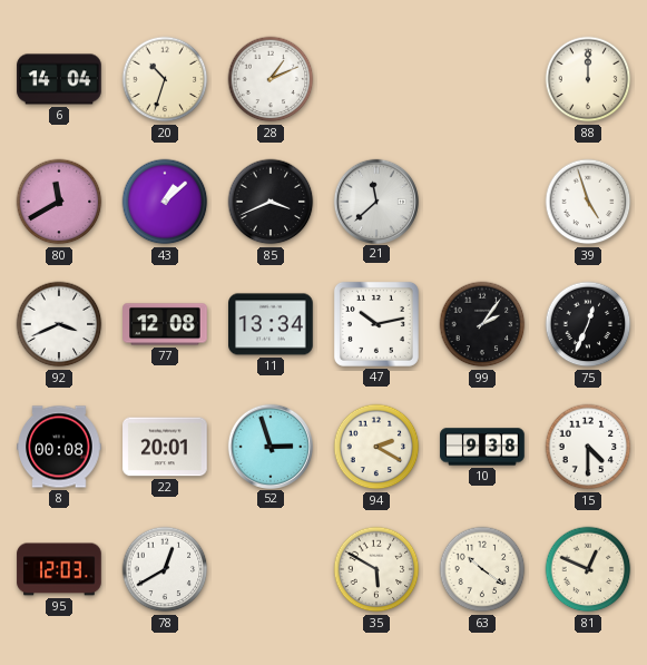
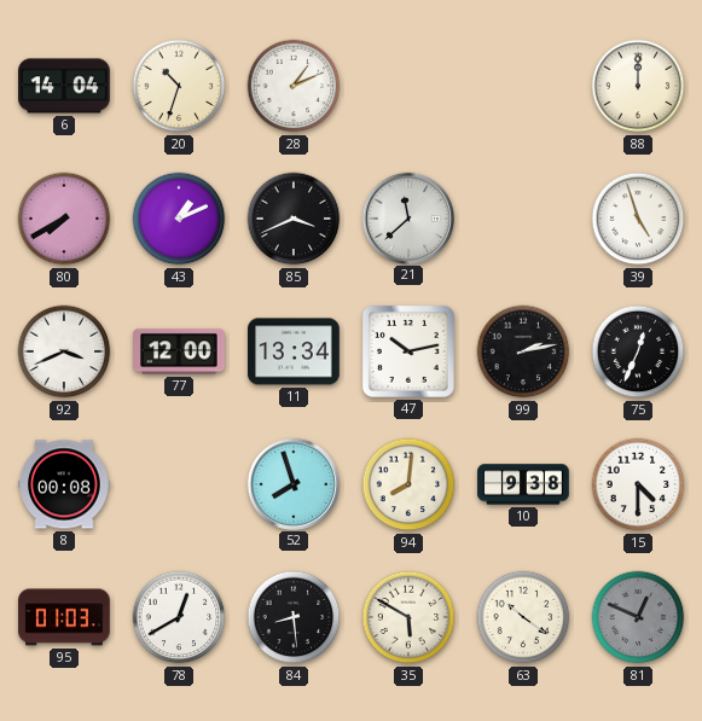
80: 11:40 -> 7:40 (64, 219)
43: 1:08 -> 1:11 (179, 219)
77: 12:08 -> 12:00 (179, 351)
99: 2:06 -> 2:13 (523, 351)
22: 20:01 -> none (165, 447)
52: 2:57 -> 7:57 (292, 483)
94: 2:20 -> 8:01 (408, 484)
95: 12:03 -> 01:03 (64, 617)
84: none -> 8:29 (294, 617)
81 dial: cream -> grey (638, 617)
